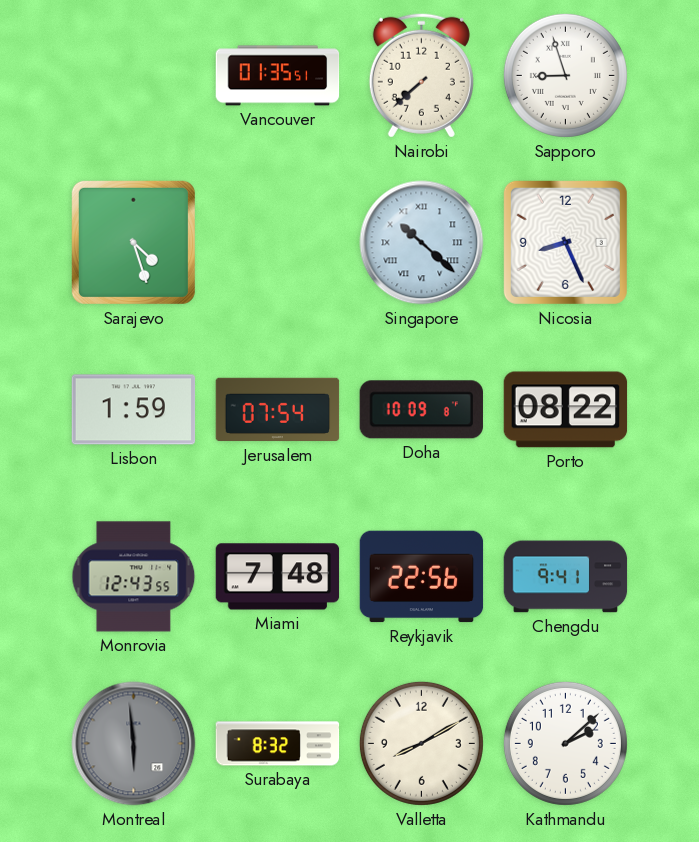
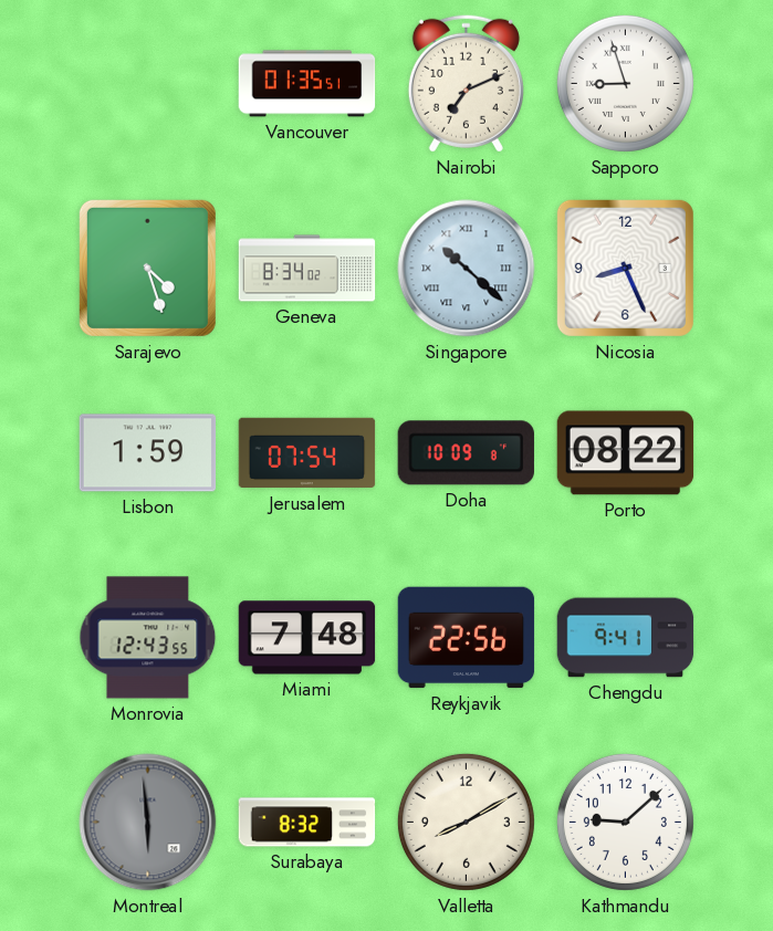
Nairobi: 7:38 -> 7:11 (466, 83)
Geneva: none -> 8:34 (307, 269)
Kathmandu: 2:08 -> 9:08 (625, 822)
